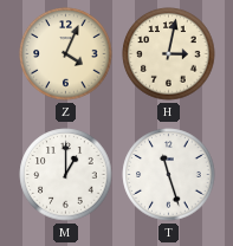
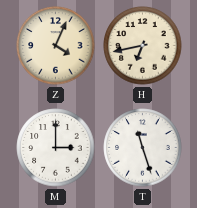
H: 3:02 -> 6:43 (143, 46)
M: 1:00 -> 3:00 (56, 148)
